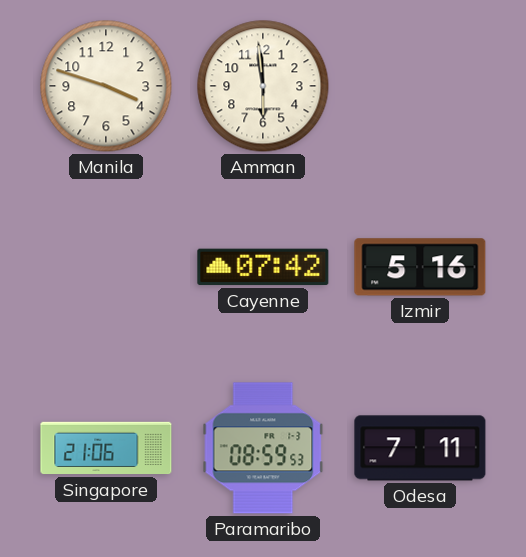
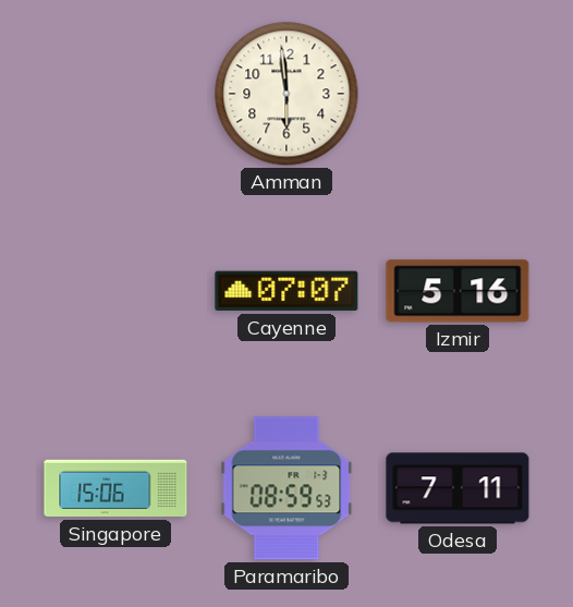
Manila: 3:48 -> none (106, 86)
Cayenne: 07:42 -> 07:07 (286, 291)
Singapore: 21:06 -> 15:06 (115, 488)
